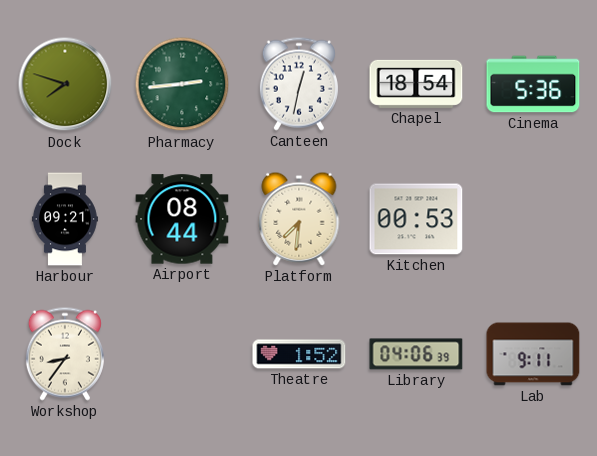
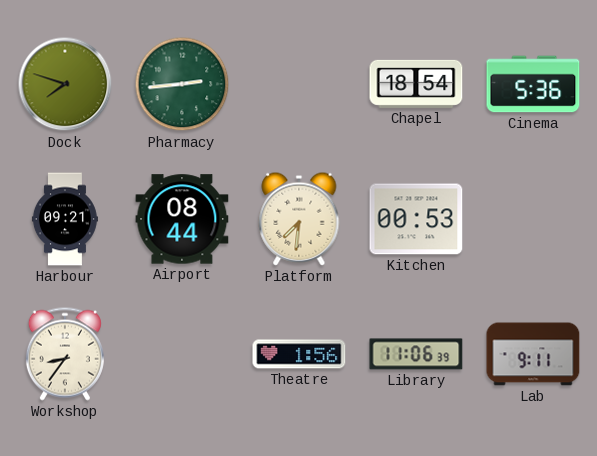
Canteen: 12:32 -> none (299, 84)
Theatre: 1:52 -> 1:56 (299, 354)
Library: 04:06 -> 11:06 (416, 354)
